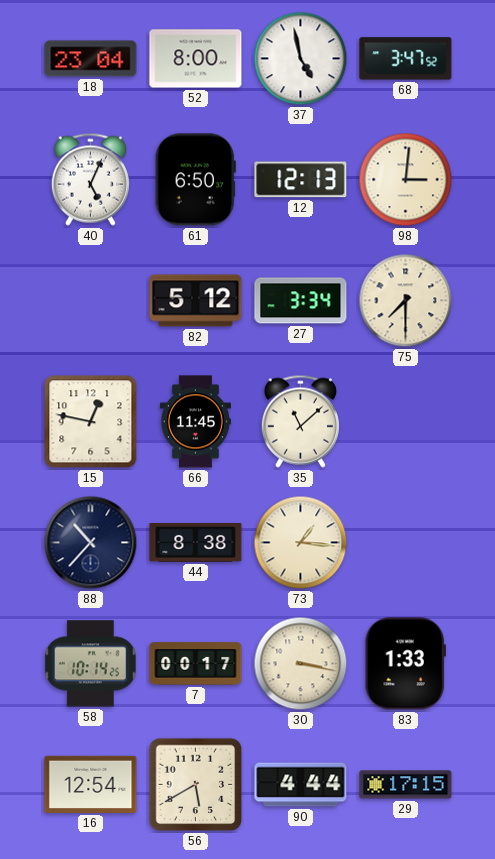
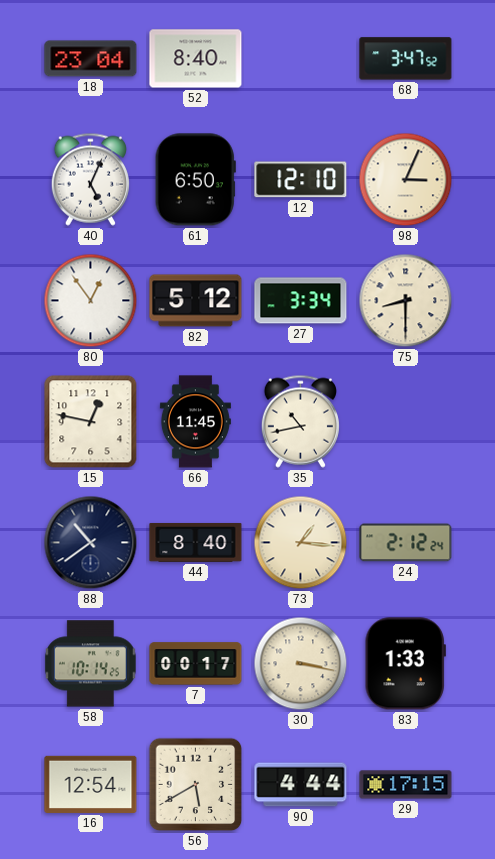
52: 8:00 -> 8:40 (196, 59)
37: 4:58 -> none (301, 59)
12: 12:13 -> 12:10 (301, 180)
98: 3:01 -> 3:04 (406, 180)
80: none -> 12:54 (91, 301)
75: 7:30 -> 8:30 (406, 301)
35: 11:08 -> 10:43 (300, 421)
88: 10:37 -> 10:39 (91, 543)
44: 8:38 -> 8:40 (196, 542)
24: none -> 2:12 (406, 543)
